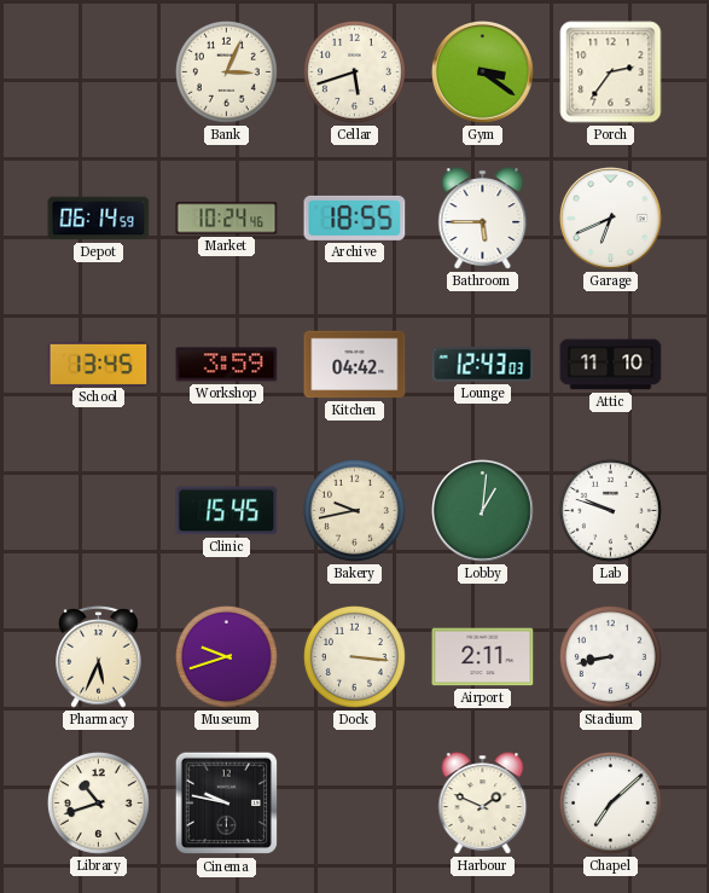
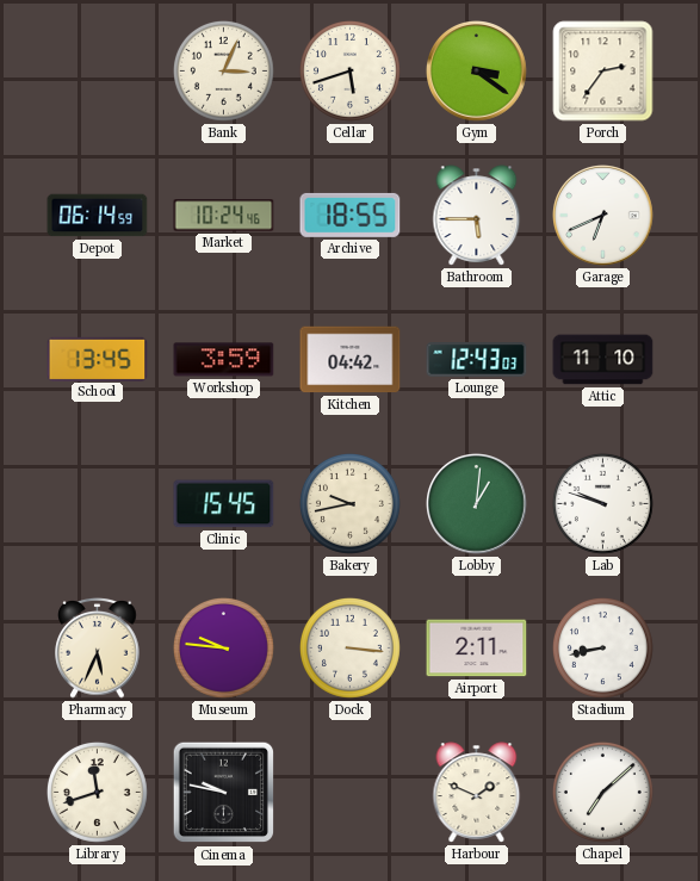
Museum: 9:42 -> 9:46 (223, 647)
Library: 10:42 -> 11:42 (97, 792)
